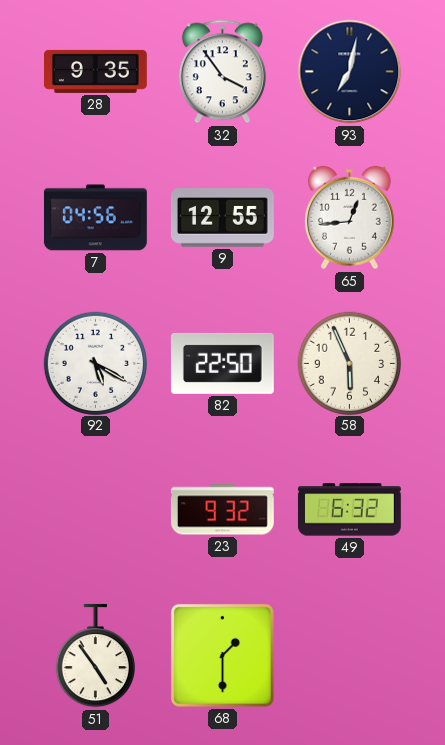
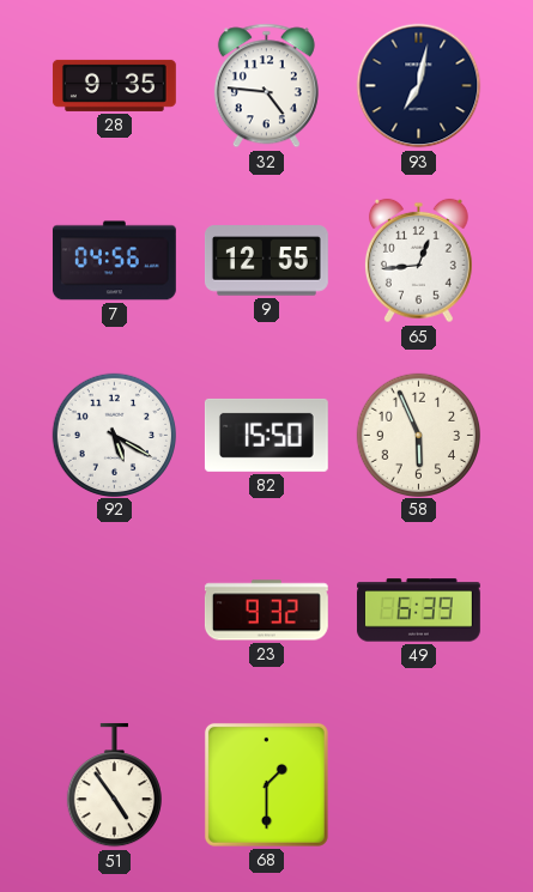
32: 3:54 -> 4:46 (266, 86)
82: 22:50 -> 15:50 (266, 435)
49: 6:32 -> 6:39 (418, 611)
